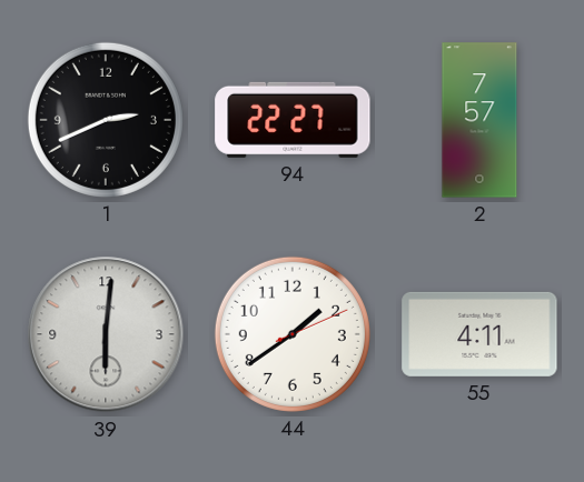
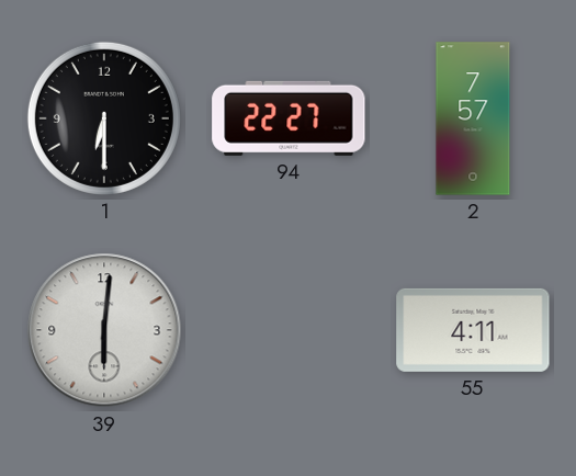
1: 2:41 -> 6:30 (104, 118)
44: 1:39 -> none (293, 334)
